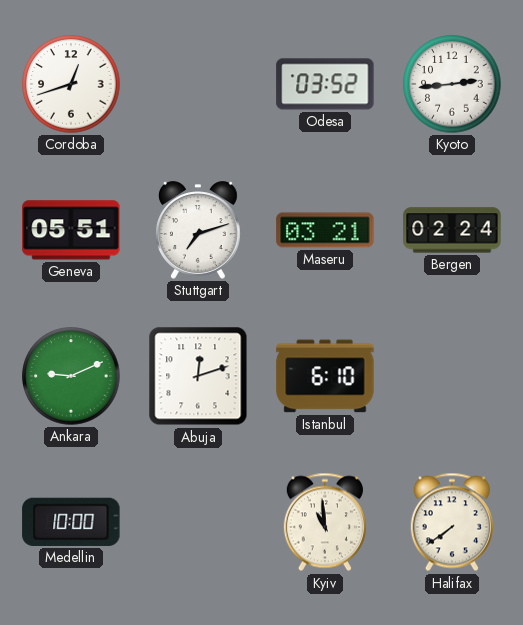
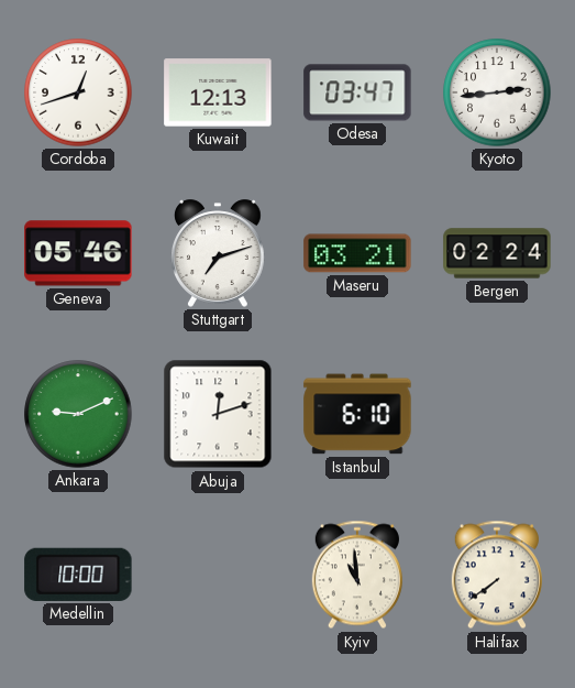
Kuwait: none -> 12:13 (218, 92)
Odesa: 03:52 -> 03:47 (357, 92)
Geneva: 05:51 -> 05:46 (78, 253)
